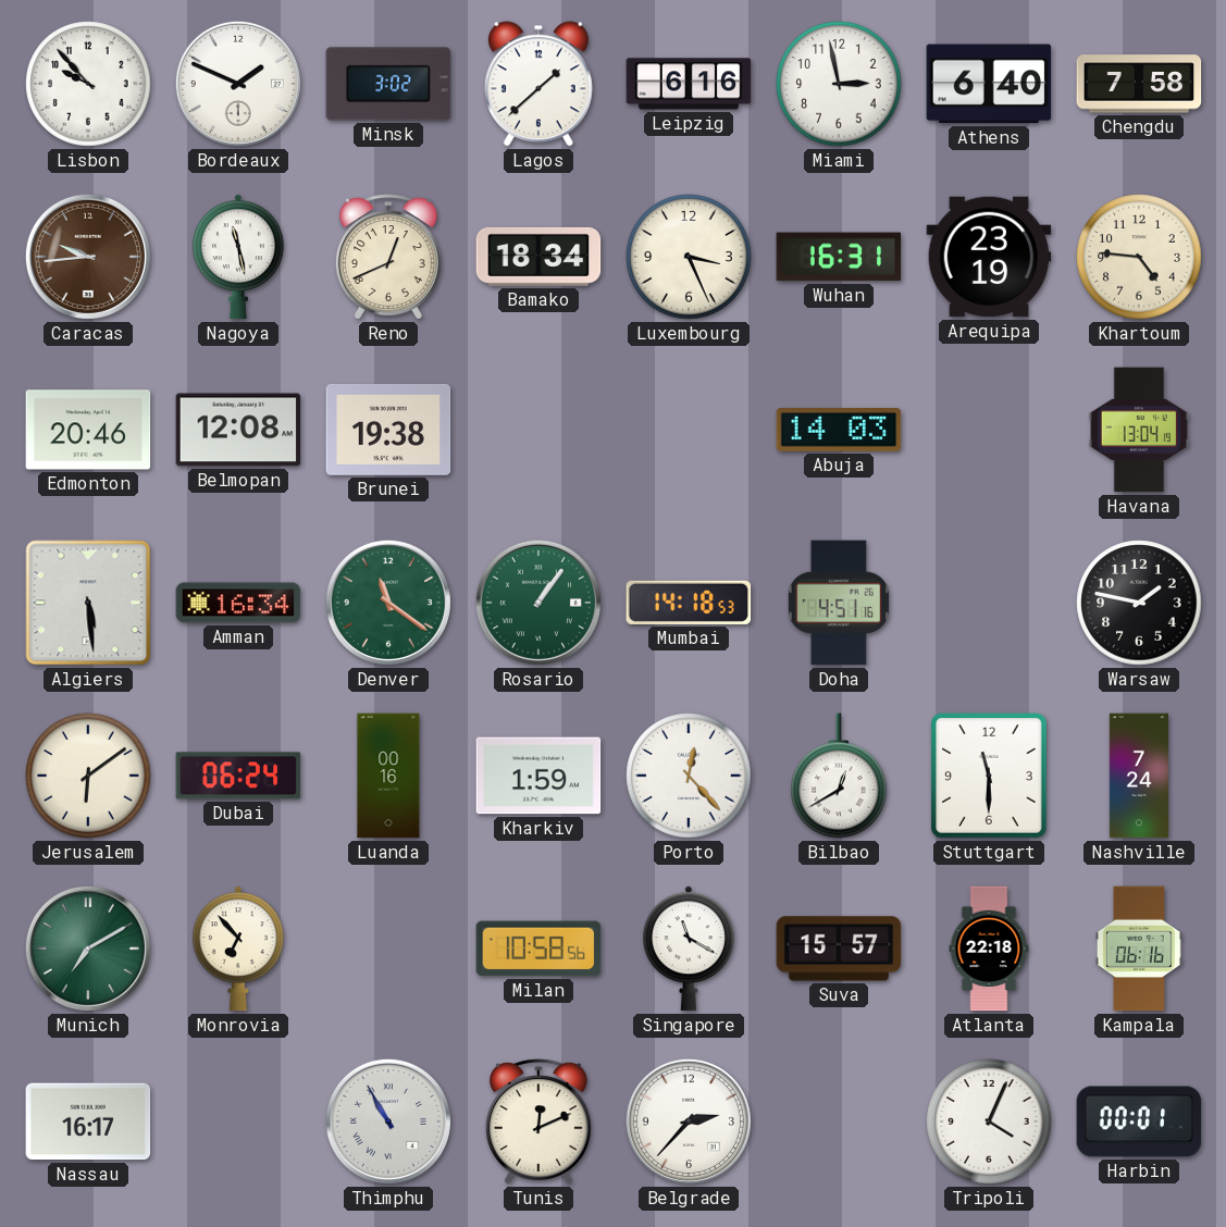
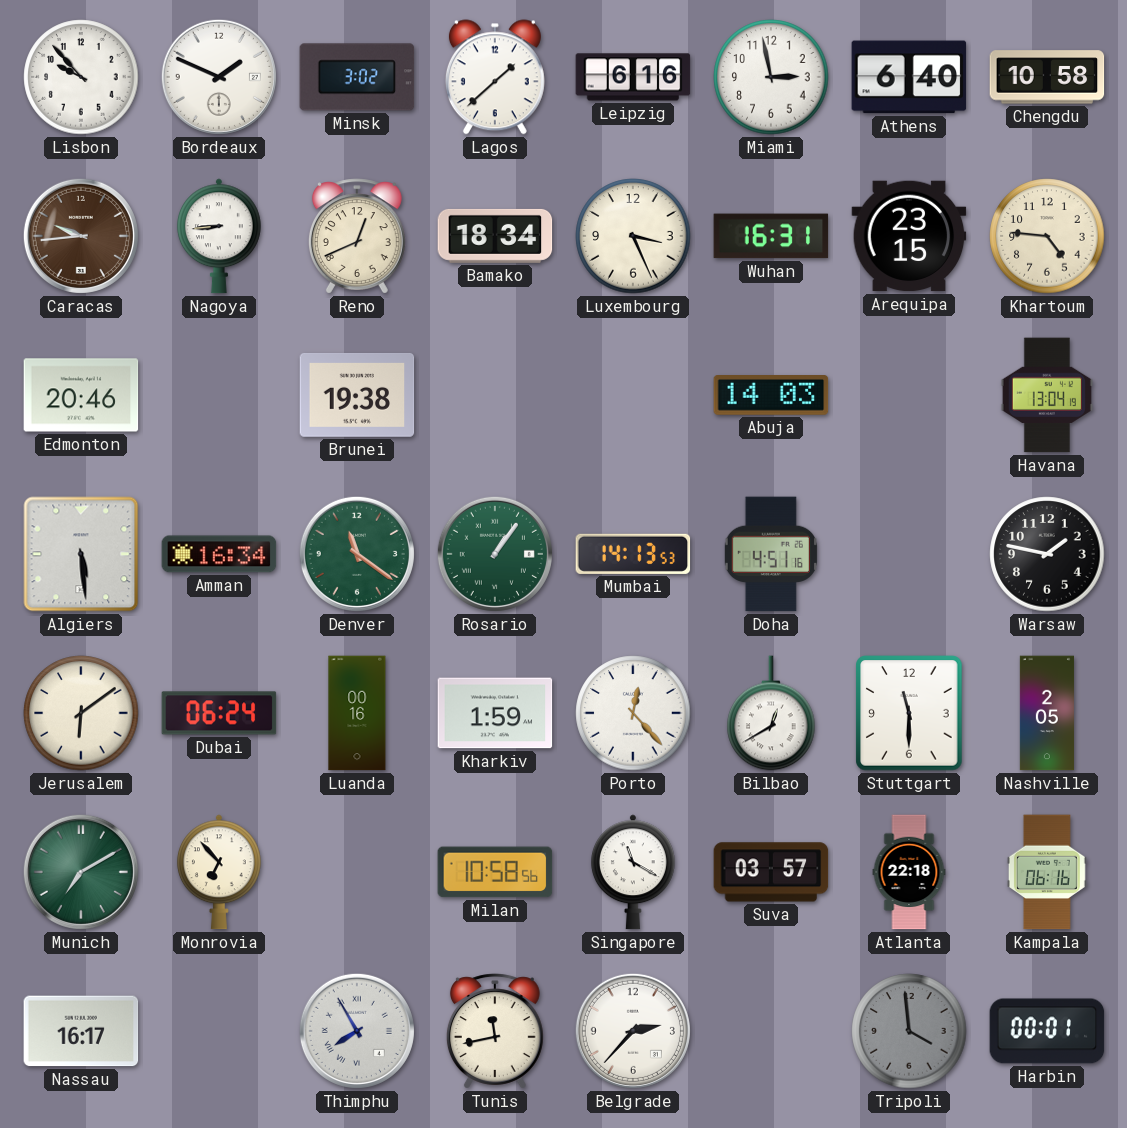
Chengdu: 7:58 -> 10:58 (1047, 77)
Nagoya: 11:28 -> 8:44 (219, 236)
Arequipa: 23:19 -> 23:15 (909, 236)
Belmopan: 12:08 -> none (238, 430)
Mumbai: 14:18 -> 14:13 (633, 554)
Nashville: 7:24 -> 2:05 (1046, 713)
Suva: 15:57 -> 03:57 (771, 872)
Thimphu: 10:55 -> 7:55 (357, 1031)
Tunis: 12:11 -> 11:43 (495, 1031)
Tripoli: 4:04 -> 3:59 (909, 1031)
Tripoli dial: white -> grey (909, 1031)
